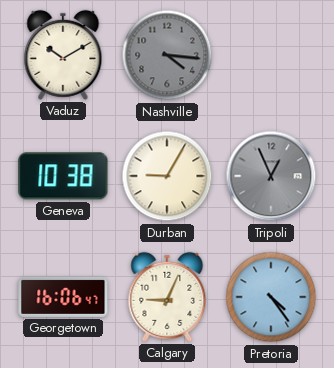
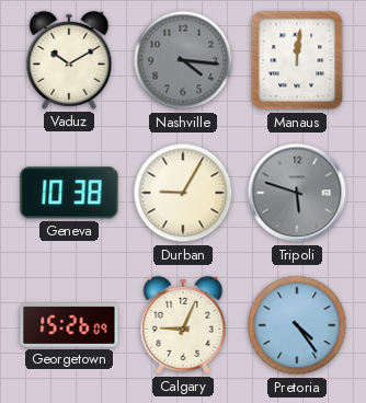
Manaus: none -> 12:01 (297, 60)
Tripoli: 12:56 -> 5:48 (297, 193)
Georgetown: 16:06 -> 15:26 (69, 325)
